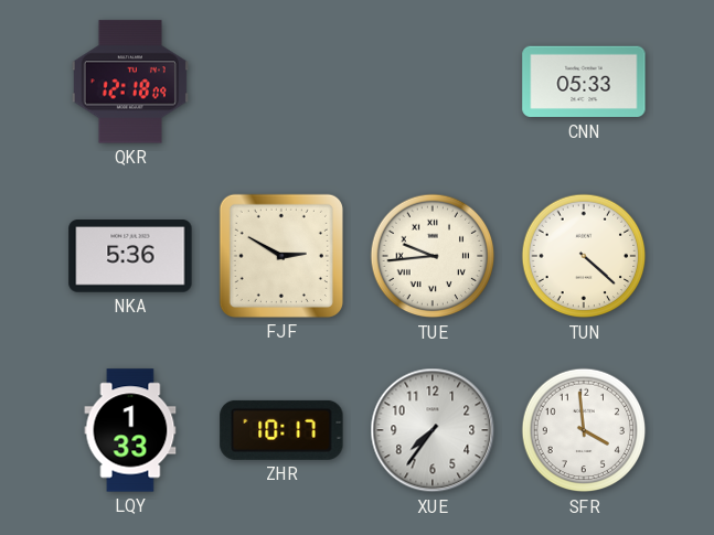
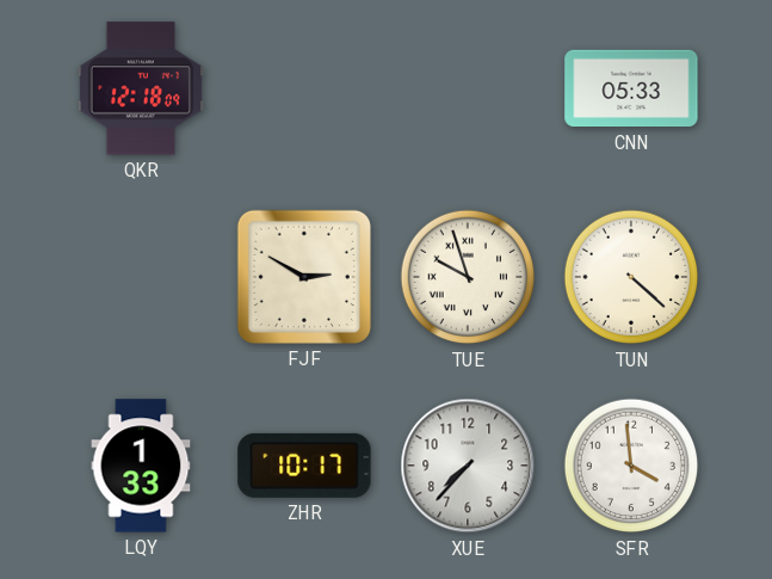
NKA: 5:36 -> none (130, 256)
TUE: 9:44 -> 9:57 (468, 277)
XUE: 7:36 -> 7:37 (468, 466)
